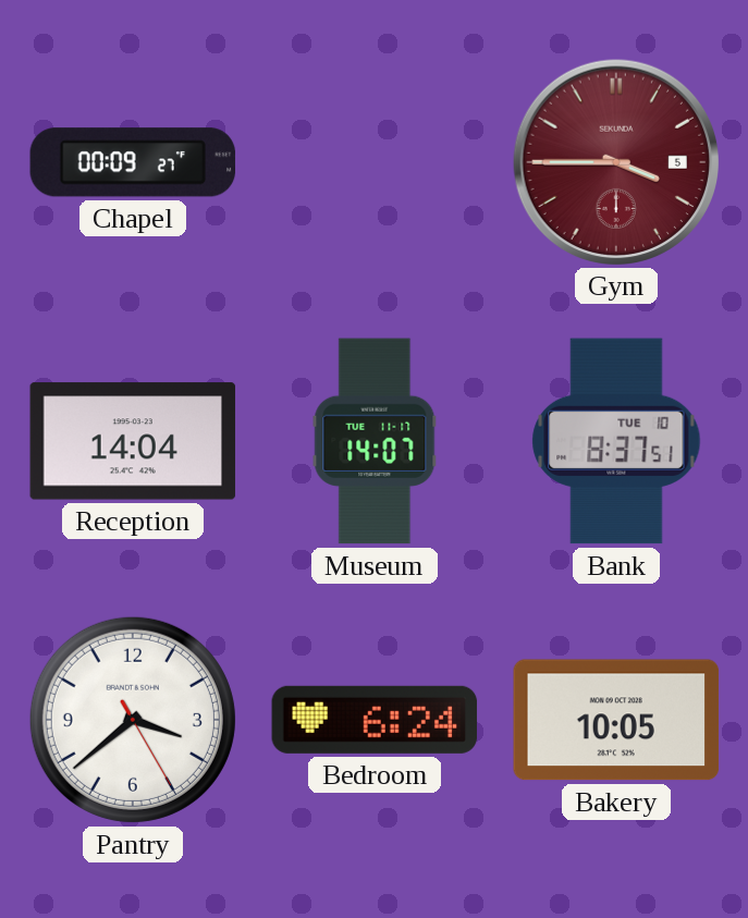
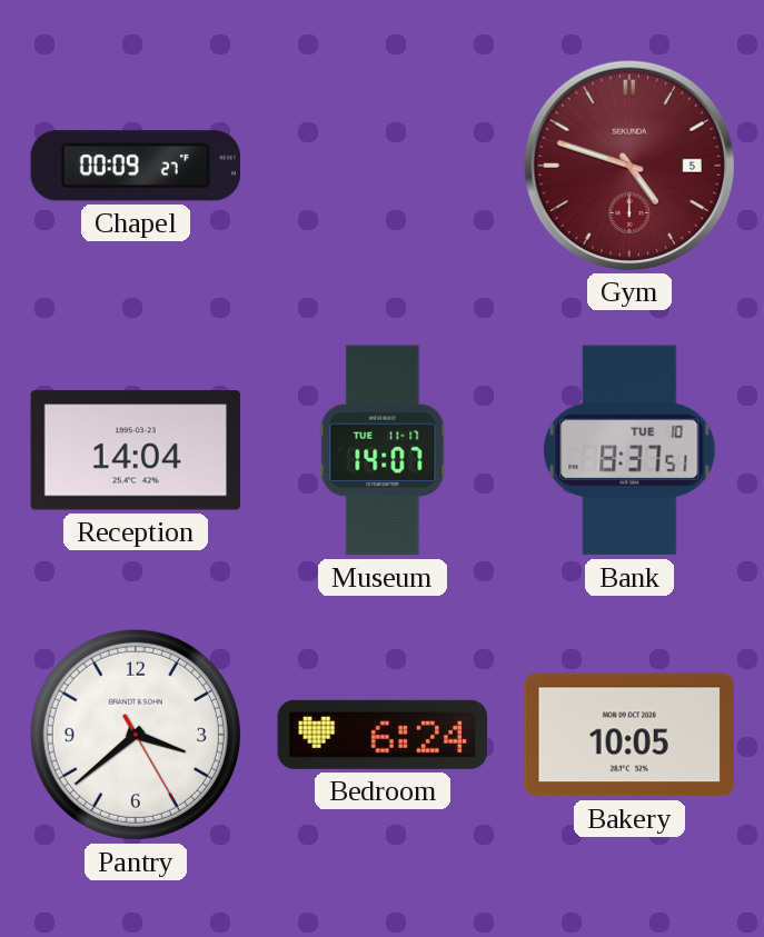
Gym: 3:45 -> 4:48 (628, 165)
